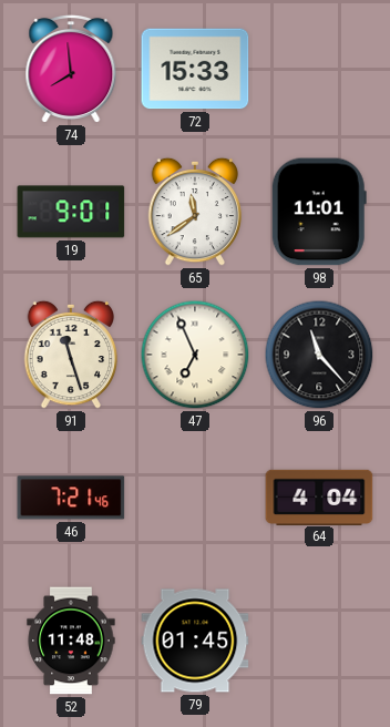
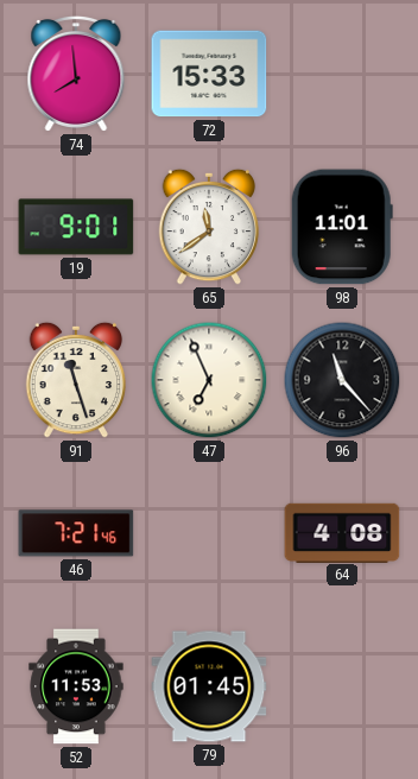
64: 4:04 -> 4:08 (342, 532)
52: 11:48 -> 11:53 (76, 686)
